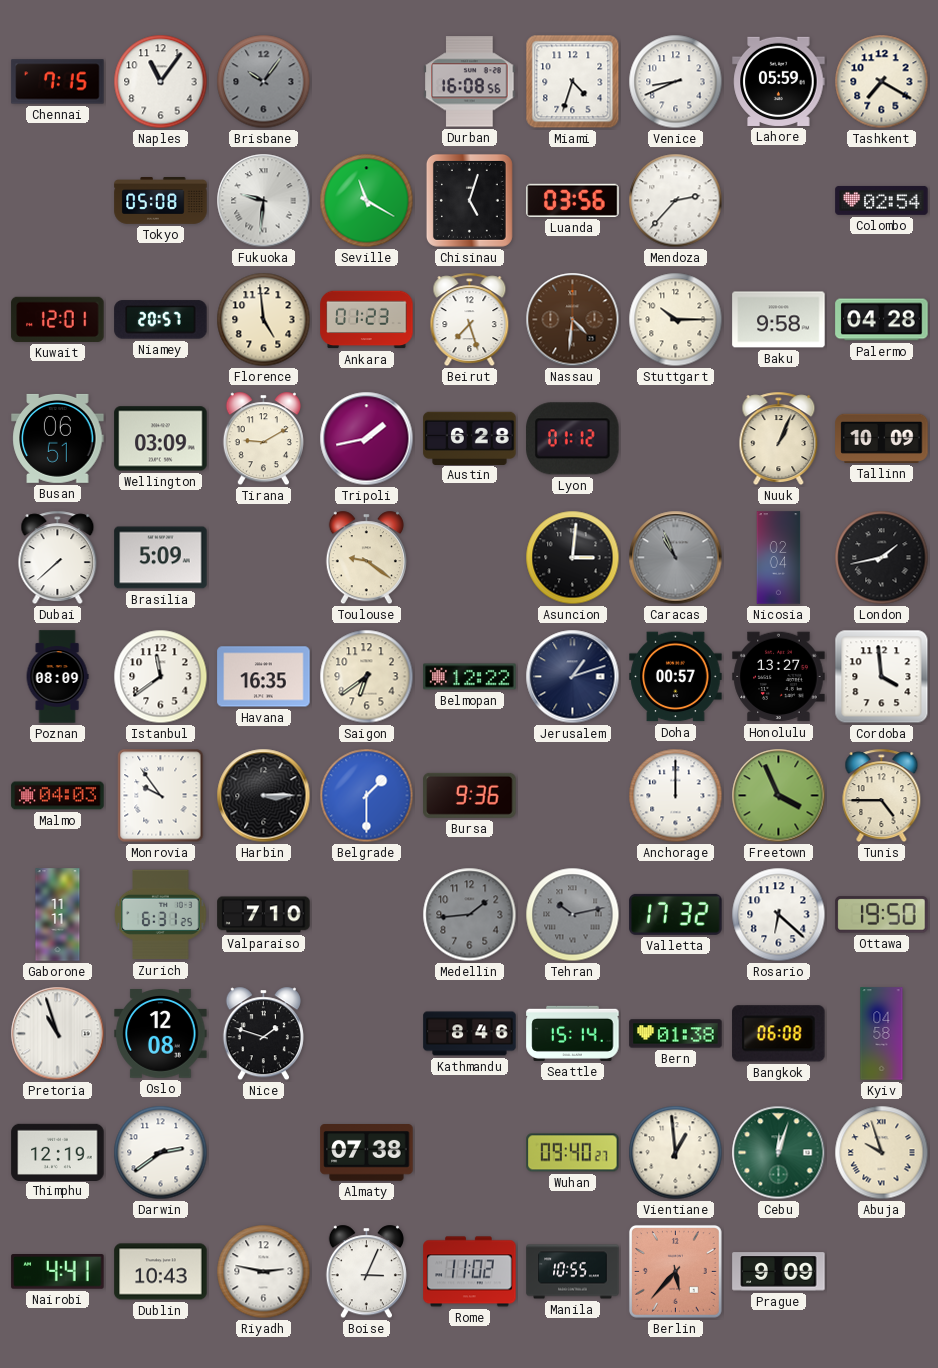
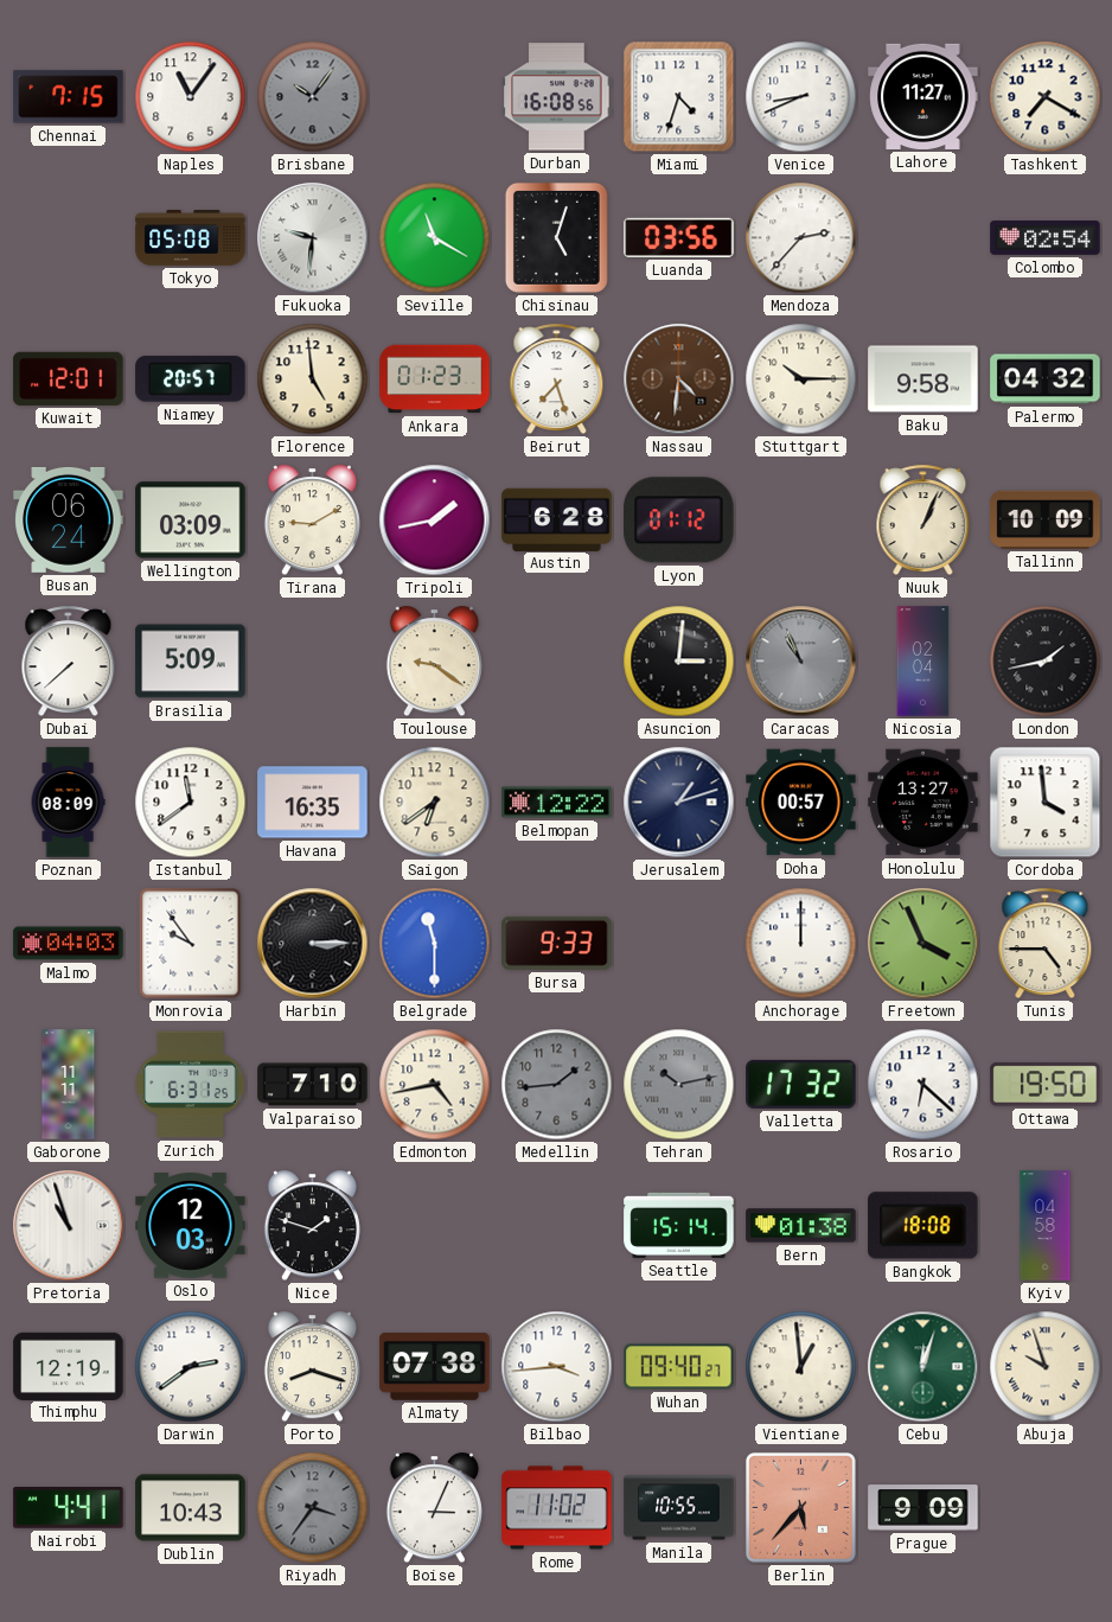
Lahore: 05:59 -> 11:27 (924, 96)
Palermo: 04:28 -> 04:32 (1046, 379)
Busan: 06:51 -> 06:24 (69, 519)
Belgrade: 1:30 -> 11:30 (435, 944)
Bursa: 9:36 -> 9:33 (557, 943)
Edmonton: none -> 4:43 (435, 1085)
Oslo: 12:08 -> 12:03 (191, 1226)
Kathmandu: 8:46 -> none (470, 1034)
Bangkok: 06:08 -> 18:08 (924, 1226)
Porto: none -> 8:18 (312, 1367)
Bilbao: none -> 3:44 (557, 1367)
Riyadh: 2:47 -> 3:36 (313, 1508)
Riyadh dial: white -> grey (313, 1508)
